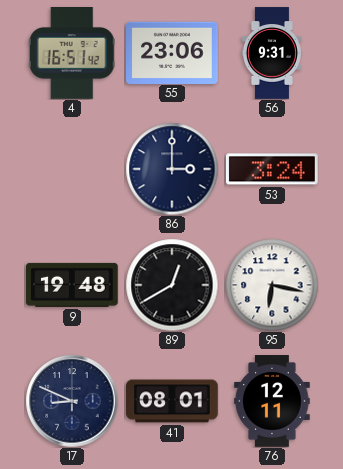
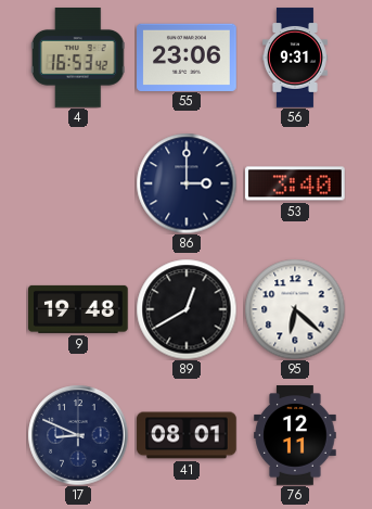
4: 16:51 -> 16:53 (78, 58)
53: 3:24 -> 3:40 (296, 183)
95: 6:17 -> 6:22 (295, 309)
